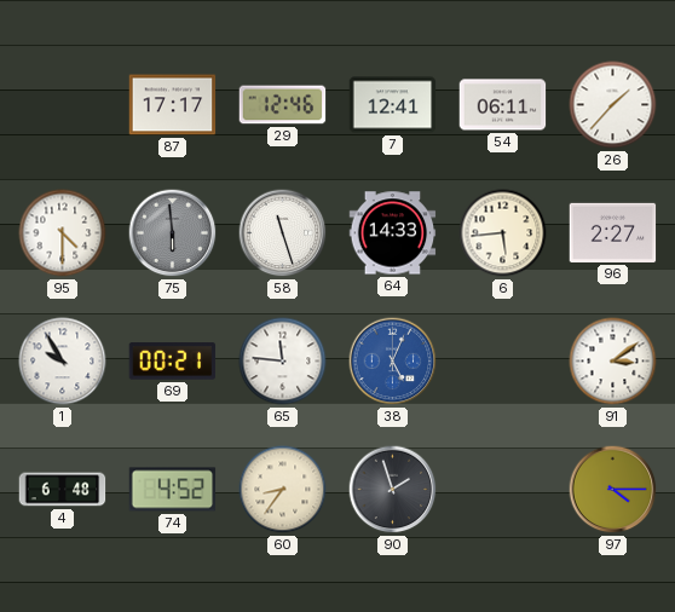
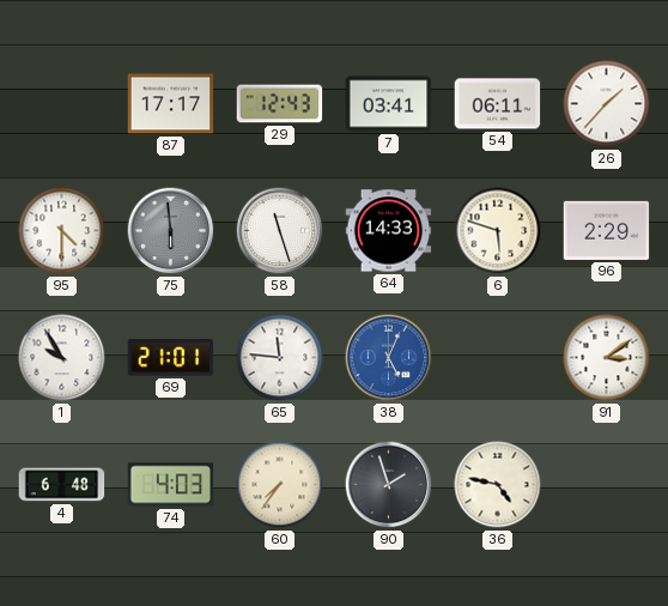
29: 12:46 -> 12:43 (280, 104)
7: 12:41 -> 03:41 (389, 104)
6: 5:44 -> 5:48 (498, 231)
96: 2:27 -> 2:29 (607, 230)
69: 00:21 -> 21:01 (171, 358)
74: 4:52 -> 4:03 (171, 485)
60: 8:36 -> 7:36 (280, 485)
36: none -> 4:47 (498, 485)
97: 4:15 -> none (613, 490)
